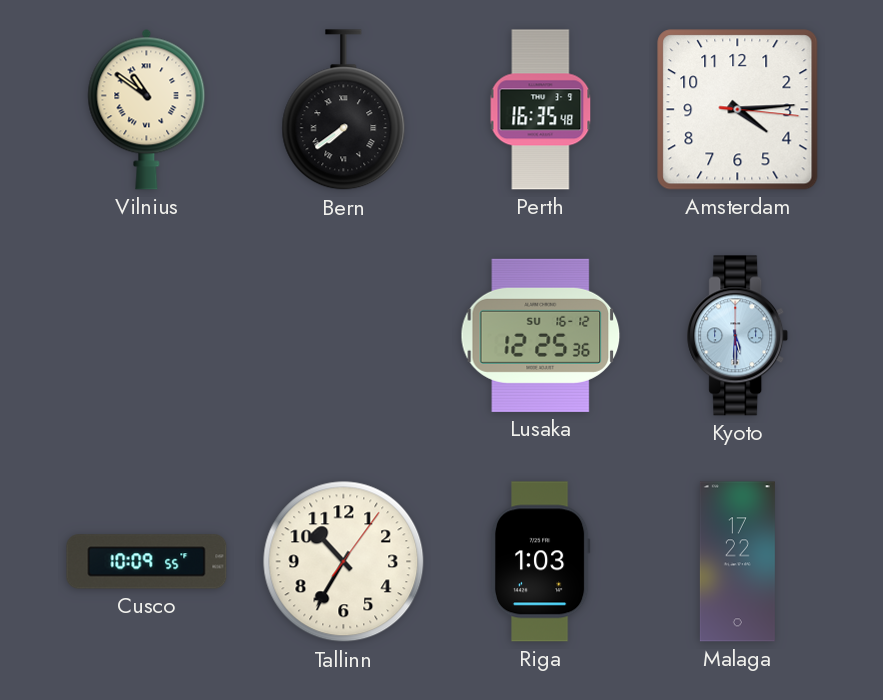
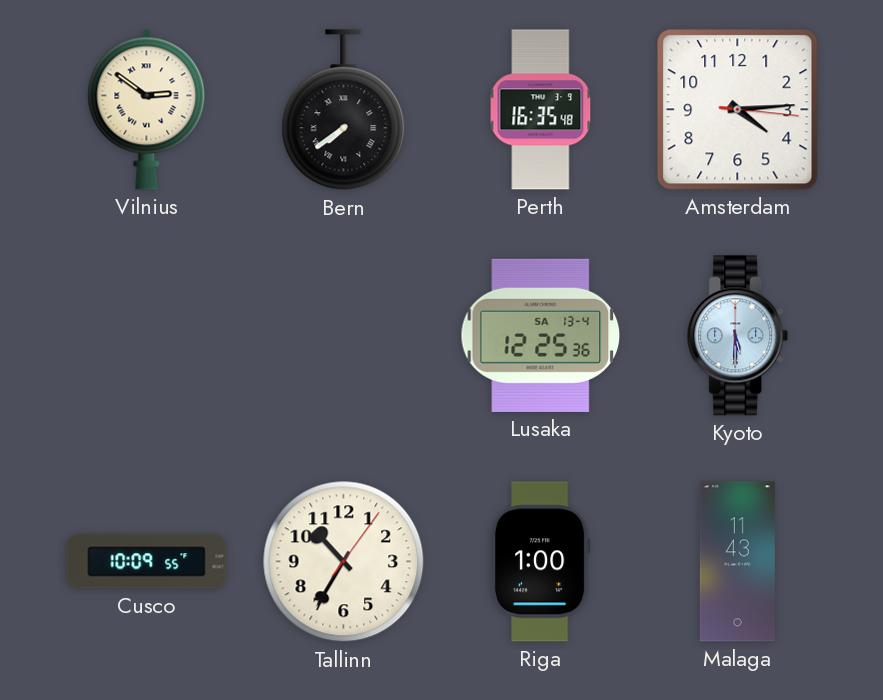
Vilnius: 10:51 -> 2:51 (147, 109)
Lusaka date: SU 16-12 -> SA 13-4 (541, 335)
Riga: 1:03 -> 1:00 (540, 562)
Malaga: 17:22 -> 11:43 (737, 562)
